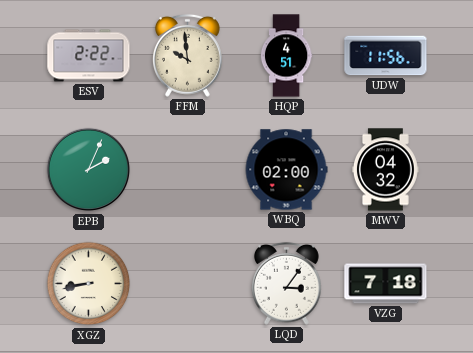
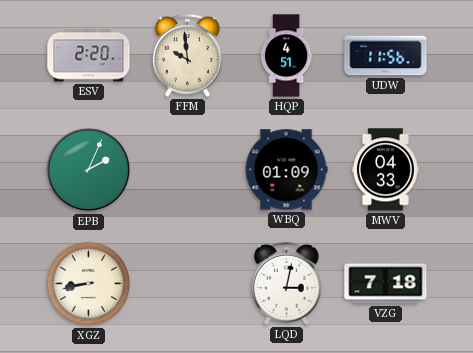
ESV: 2:22 -> 2:20 (89, 56)
WBQ: 02:00 -> 01:09 (286, 170)
MWV: 04:32 -> 04:33 (385, 170)
LQD: 3:06 -> 3:02 (286, 283)
